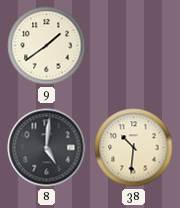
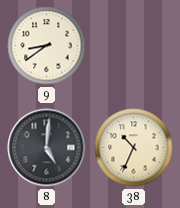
9: 1:39 -> 8:39 (47, 46)
38: 10:31 -> 10:34 (134, 148)
